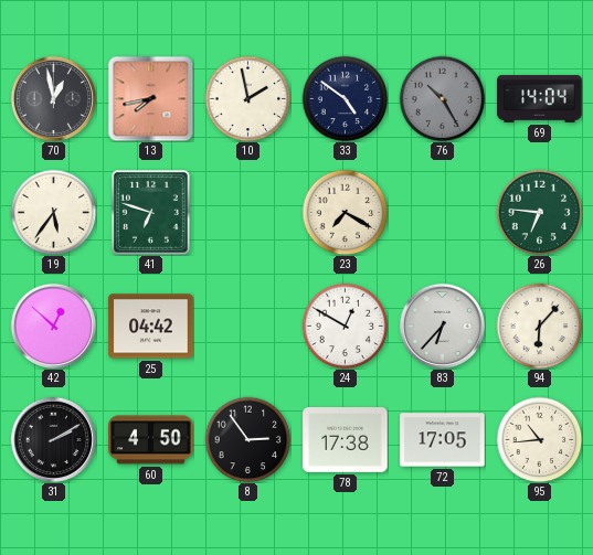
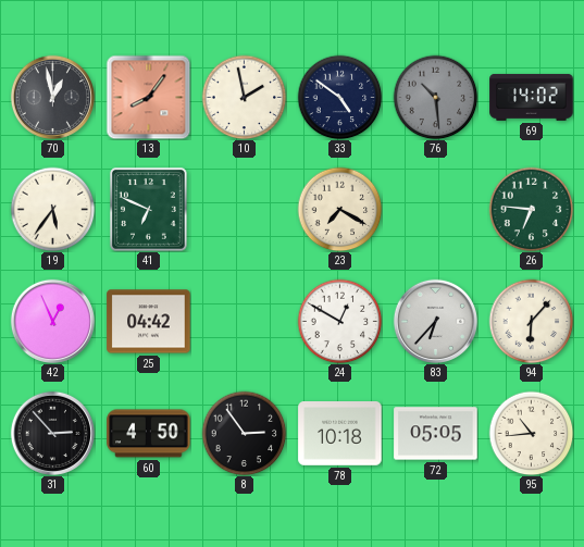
13: 7:43 -> 8:06 (148, 97)
76: 10:25 -> 10:29 (435, 97)
69: 14:04 -> 14:02 (532, 97)
41: 6:48 -> 6:49 (149, 210)
42: 12:52 -> 12:56 (52, 321)
31: 2:10 -> 2:53 (52, 433)
78: 17:38 -> 10:18 (340, 434)
72: 17:05 -> 05:05 (436, 434)
